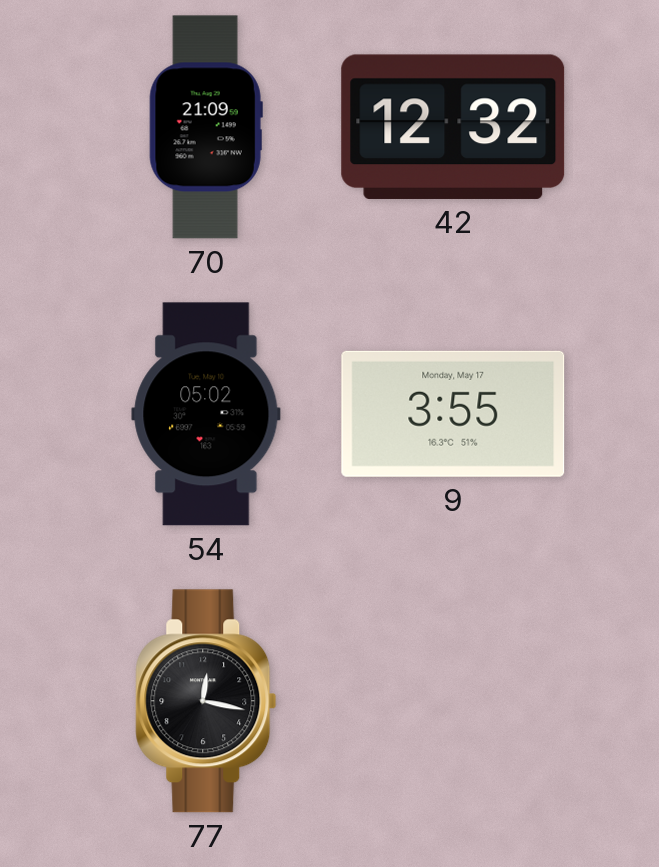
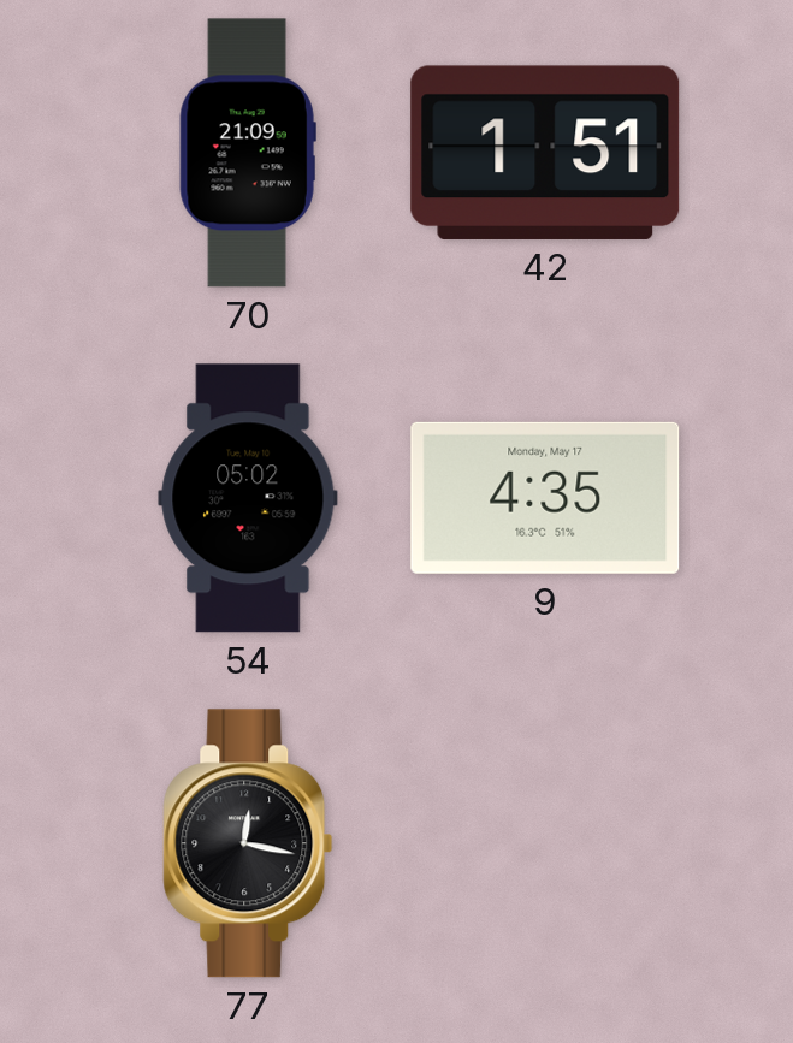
42: 12:32 -> 1:51 (545, 153)
9: 3:55 -> 4:35 (545, 498)
